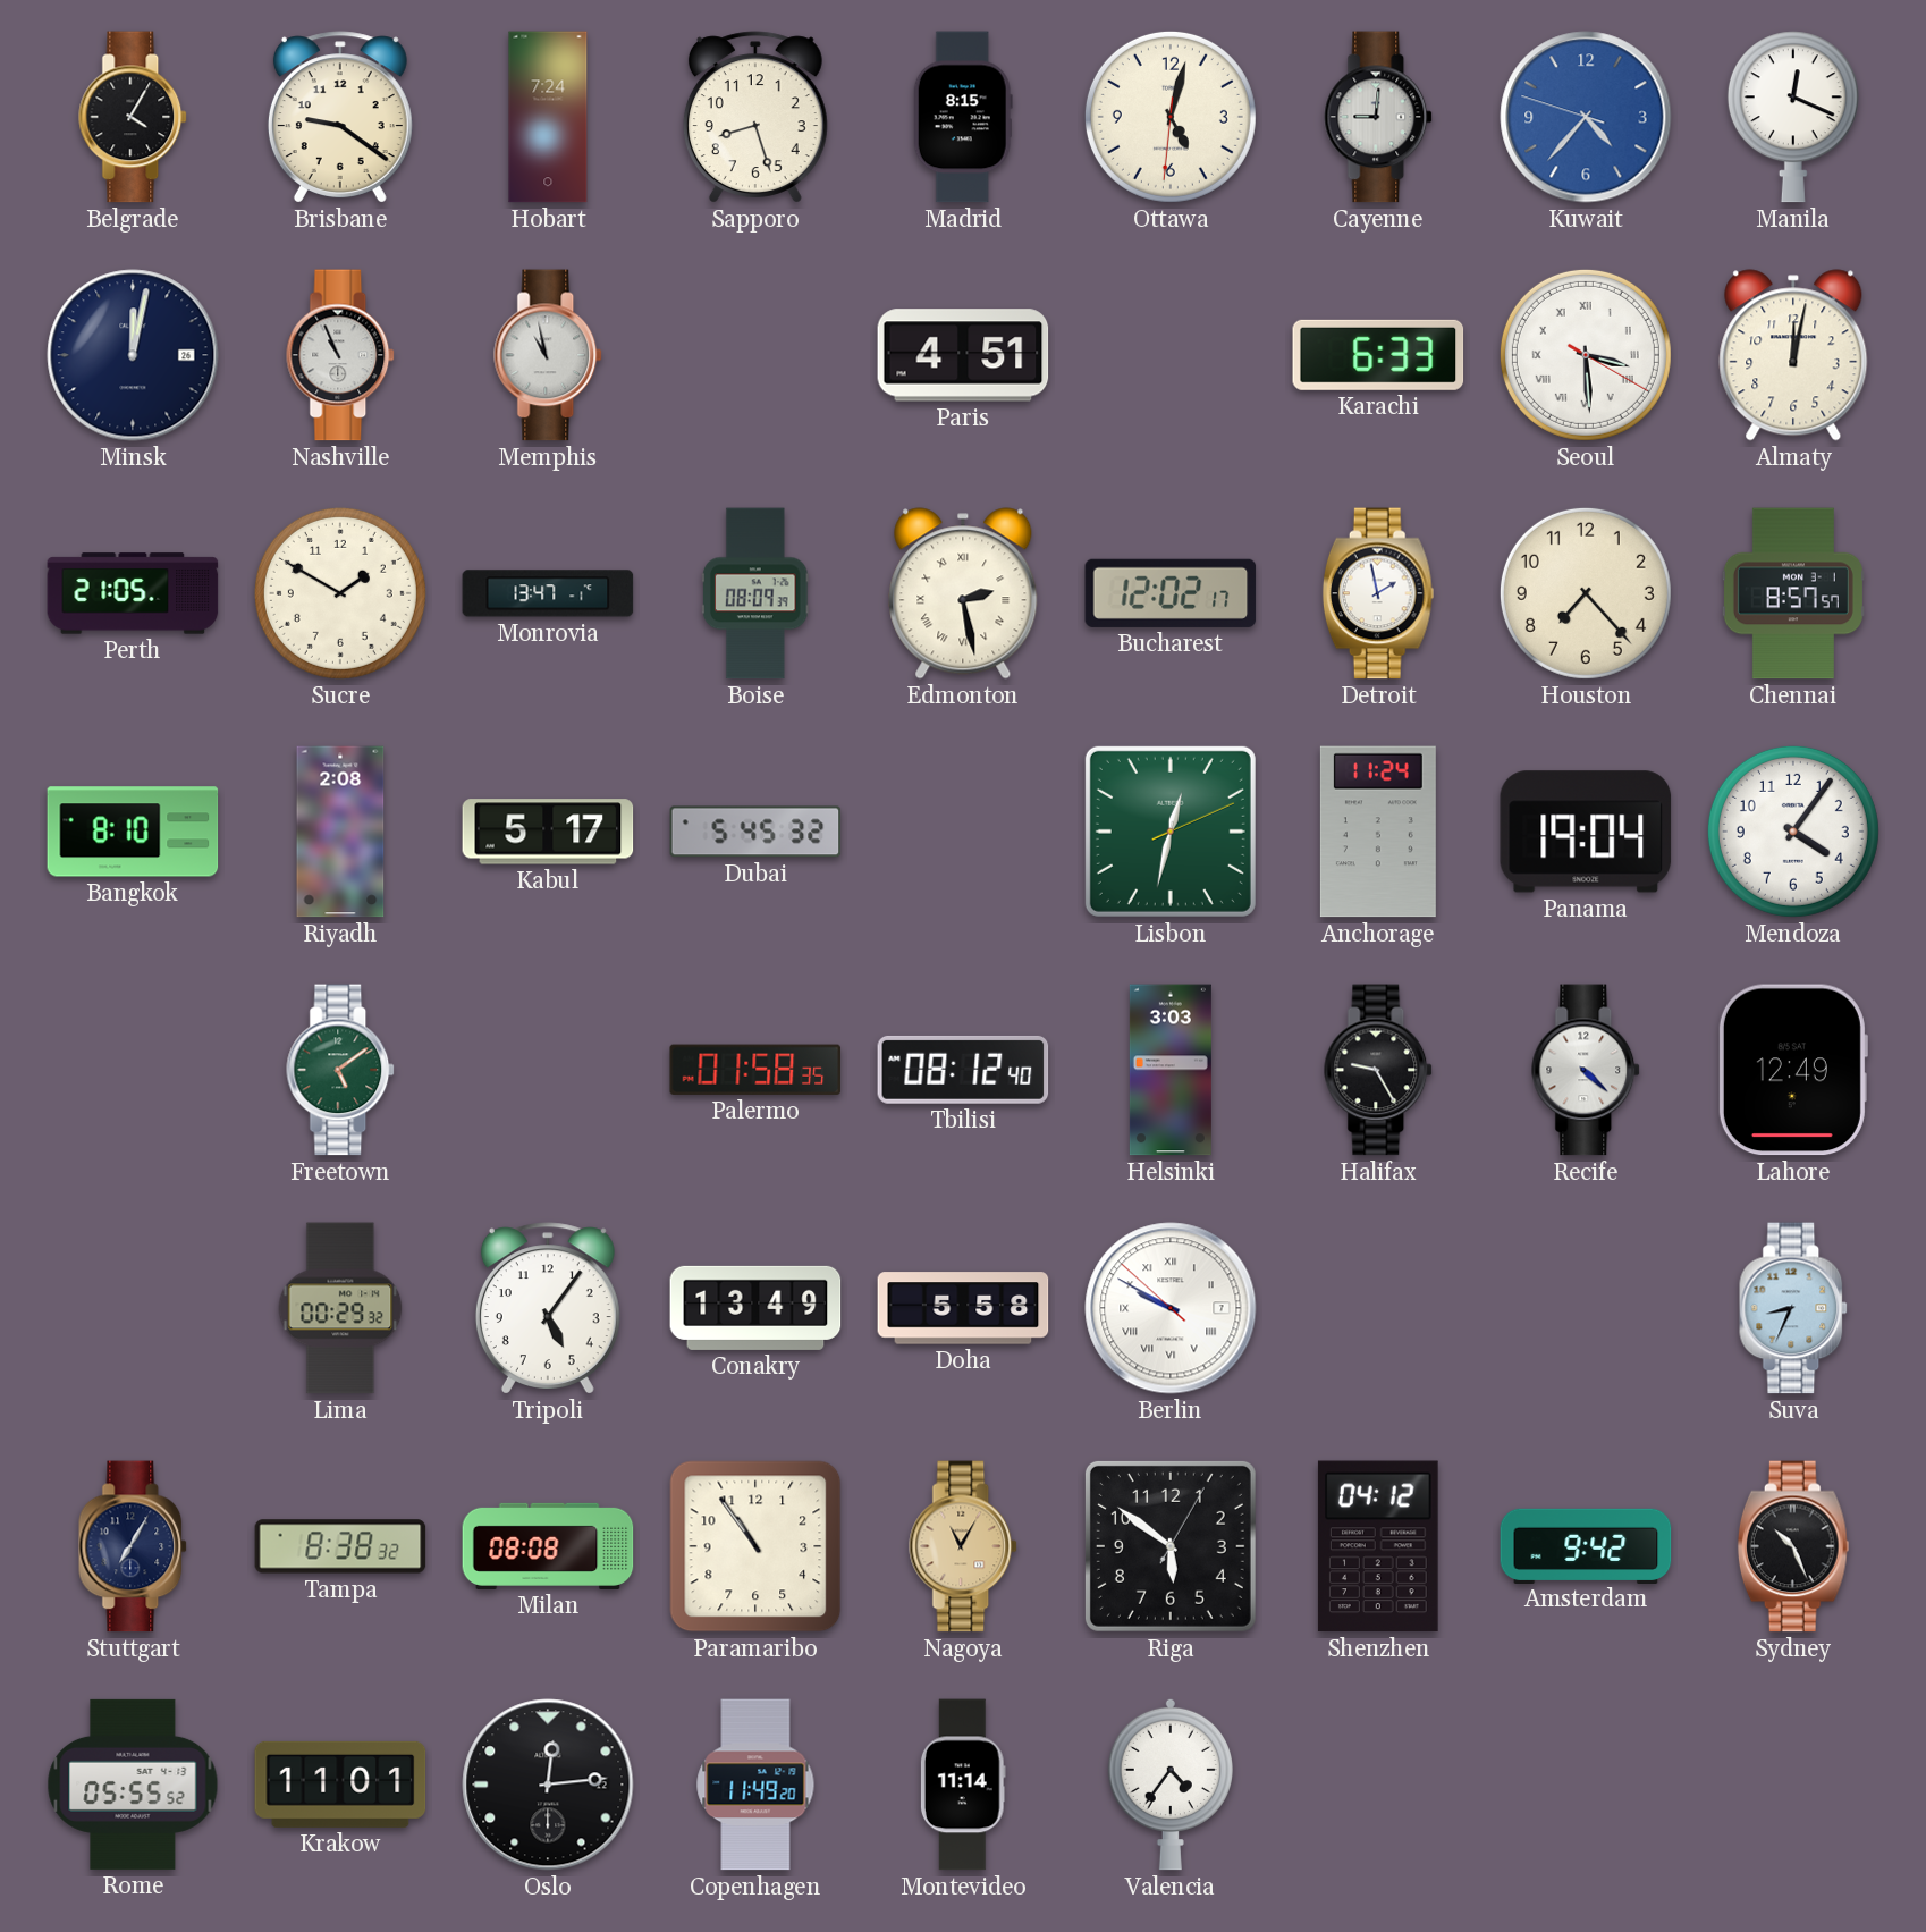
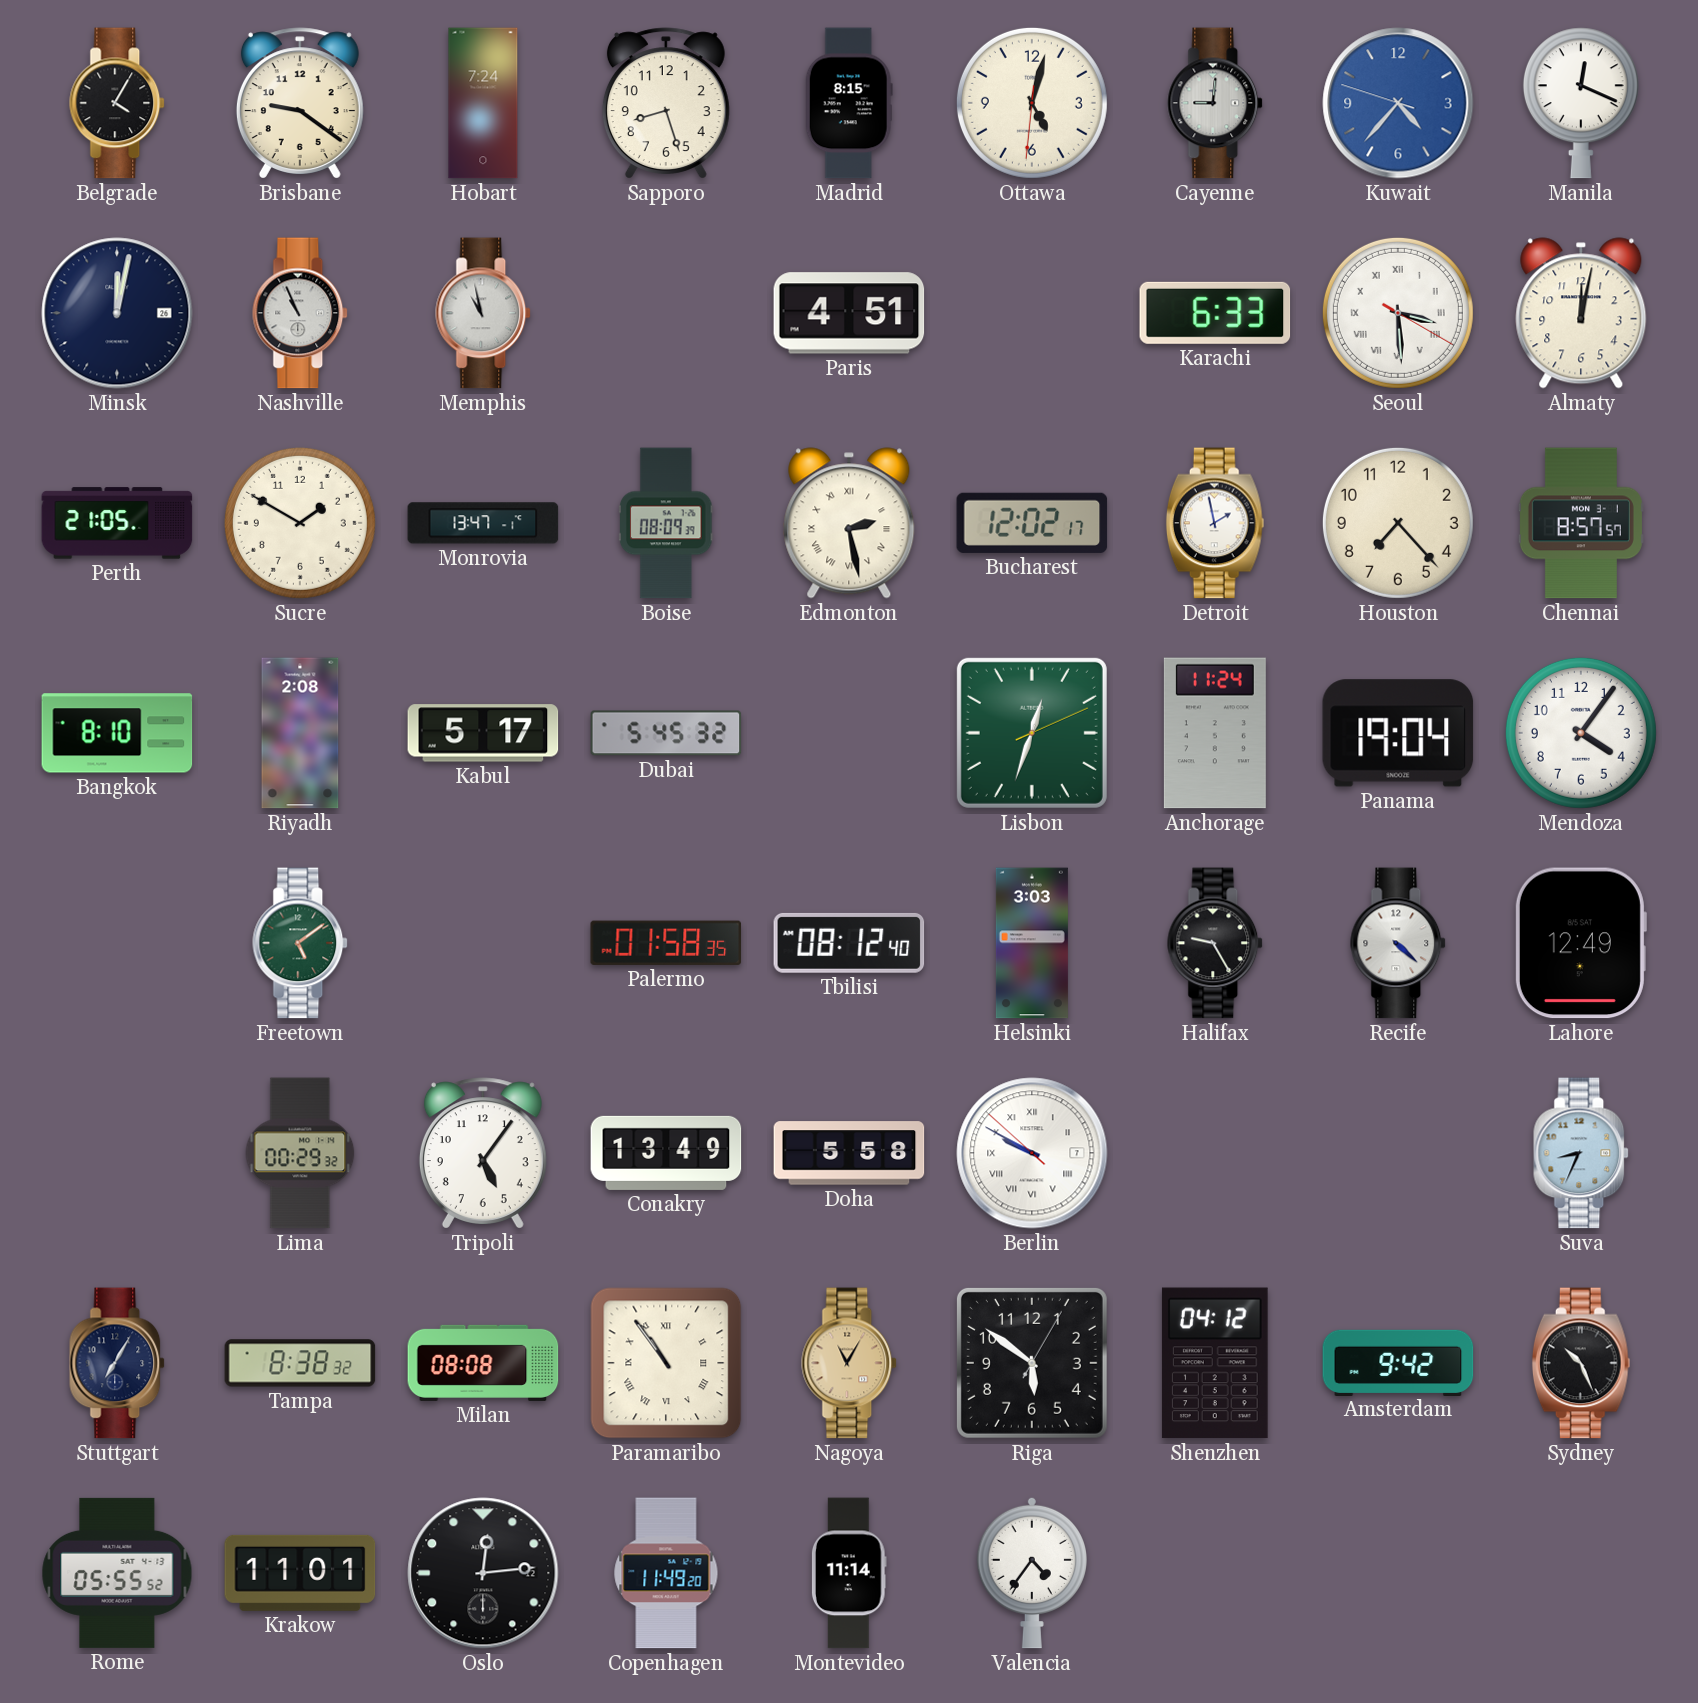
Lisbon: 12:32 -> 12:33 (1032, 733)
Paramaribo numerals: Arabic -> Roman (666, 1363)
